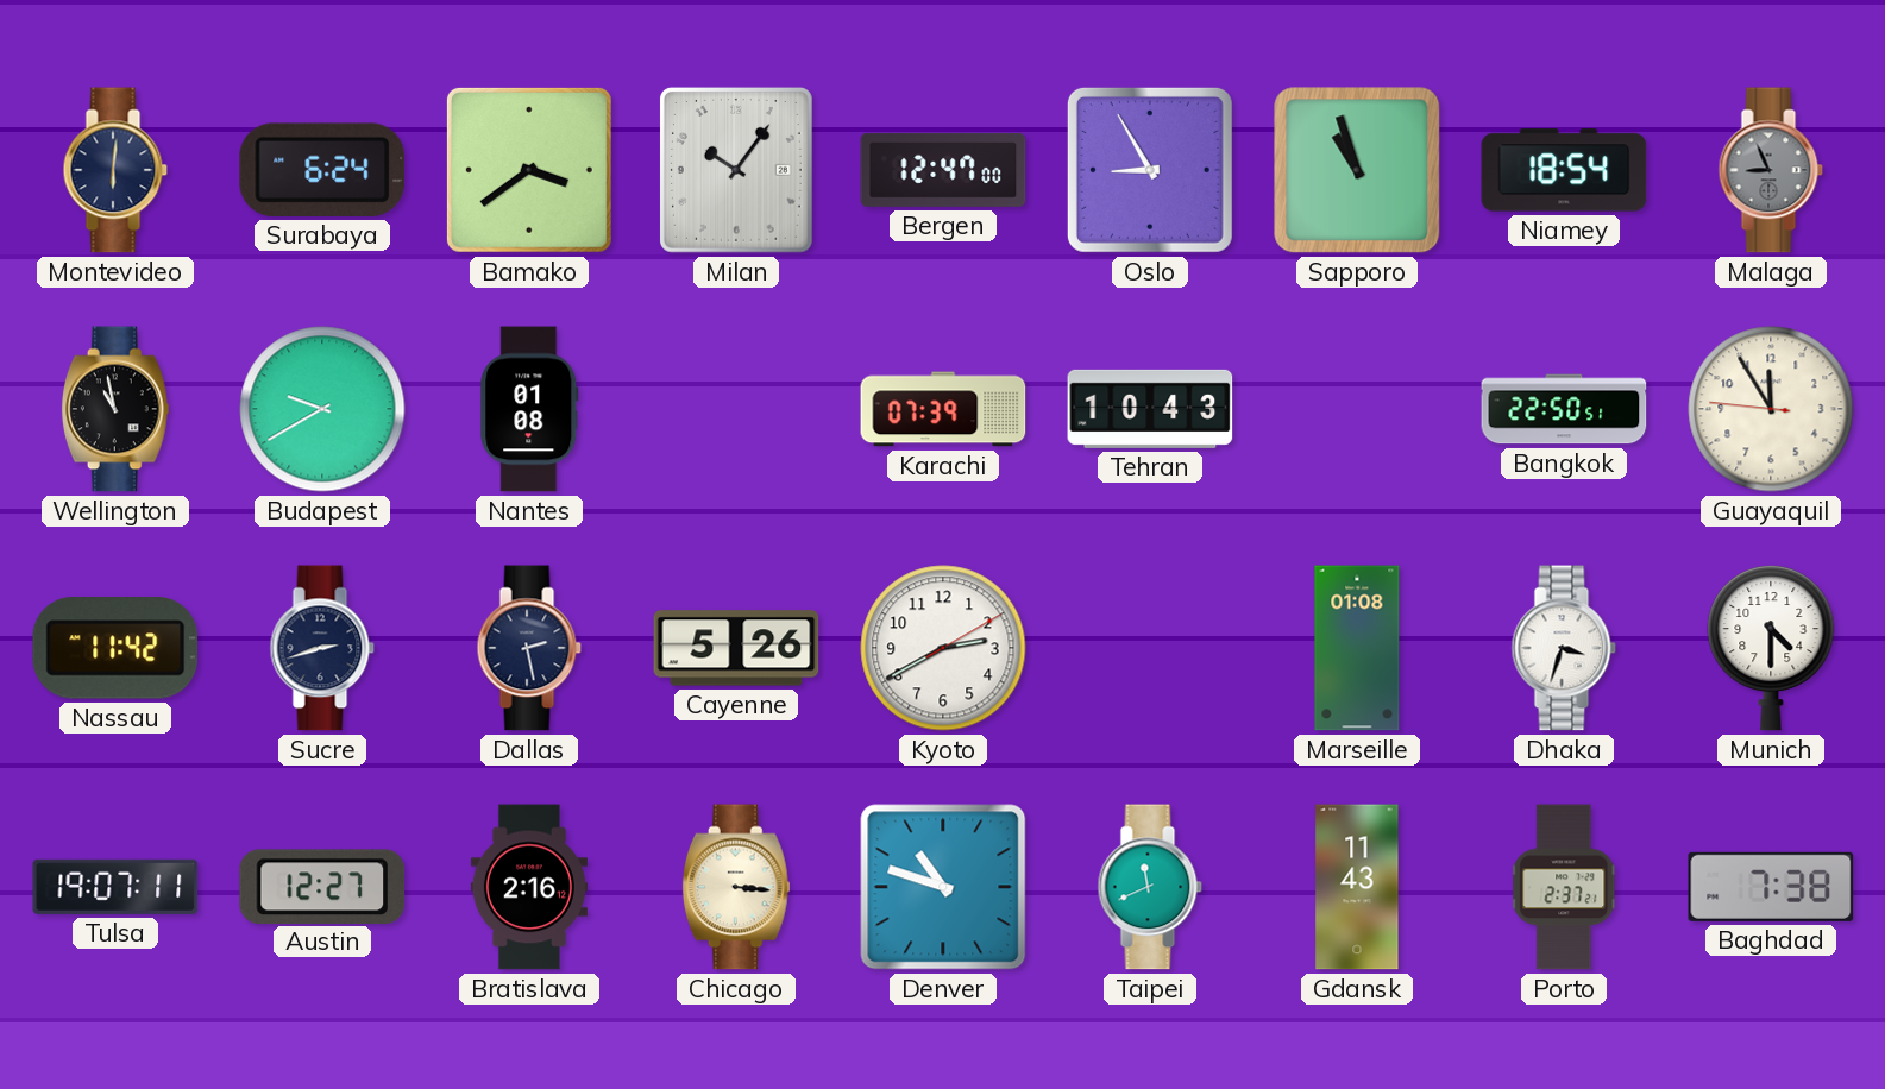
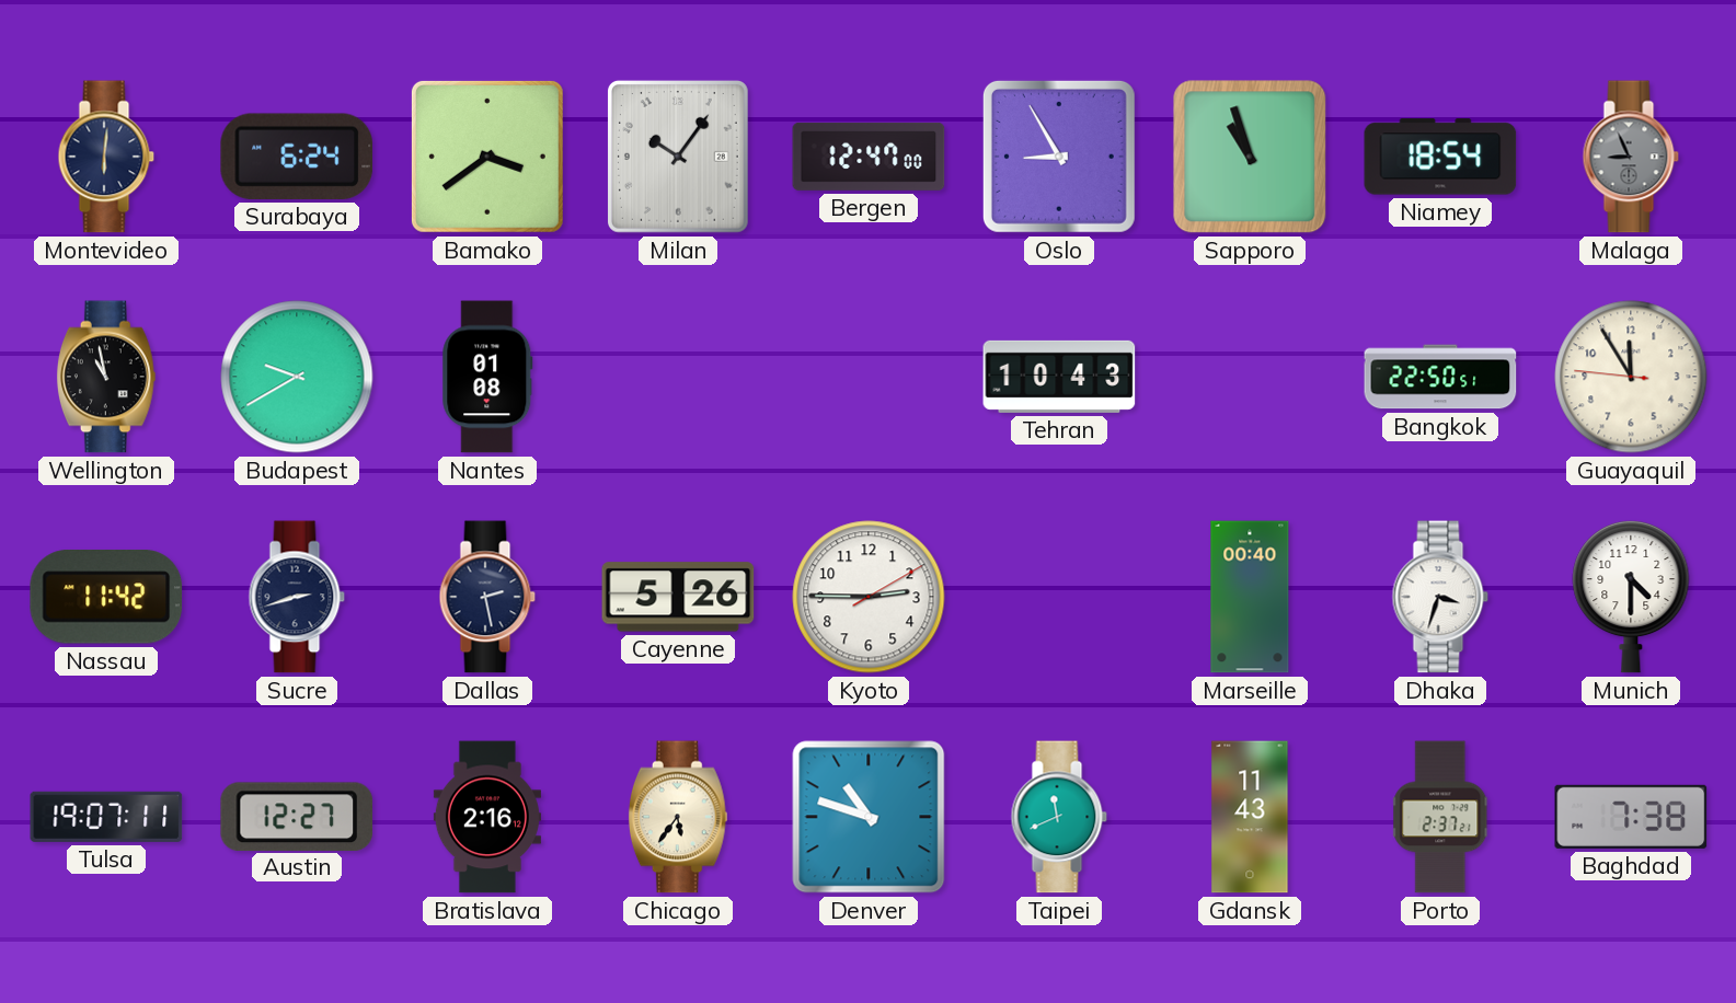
Karachi: 07:39 -> none (943, 409)
Kyoto: 2:40 -> 2:45 (869, 597)
Marseille: 01:08 -> 00:40 (1250, 597)
Chicago: 3:16 -> 5:36 (678, 817)
